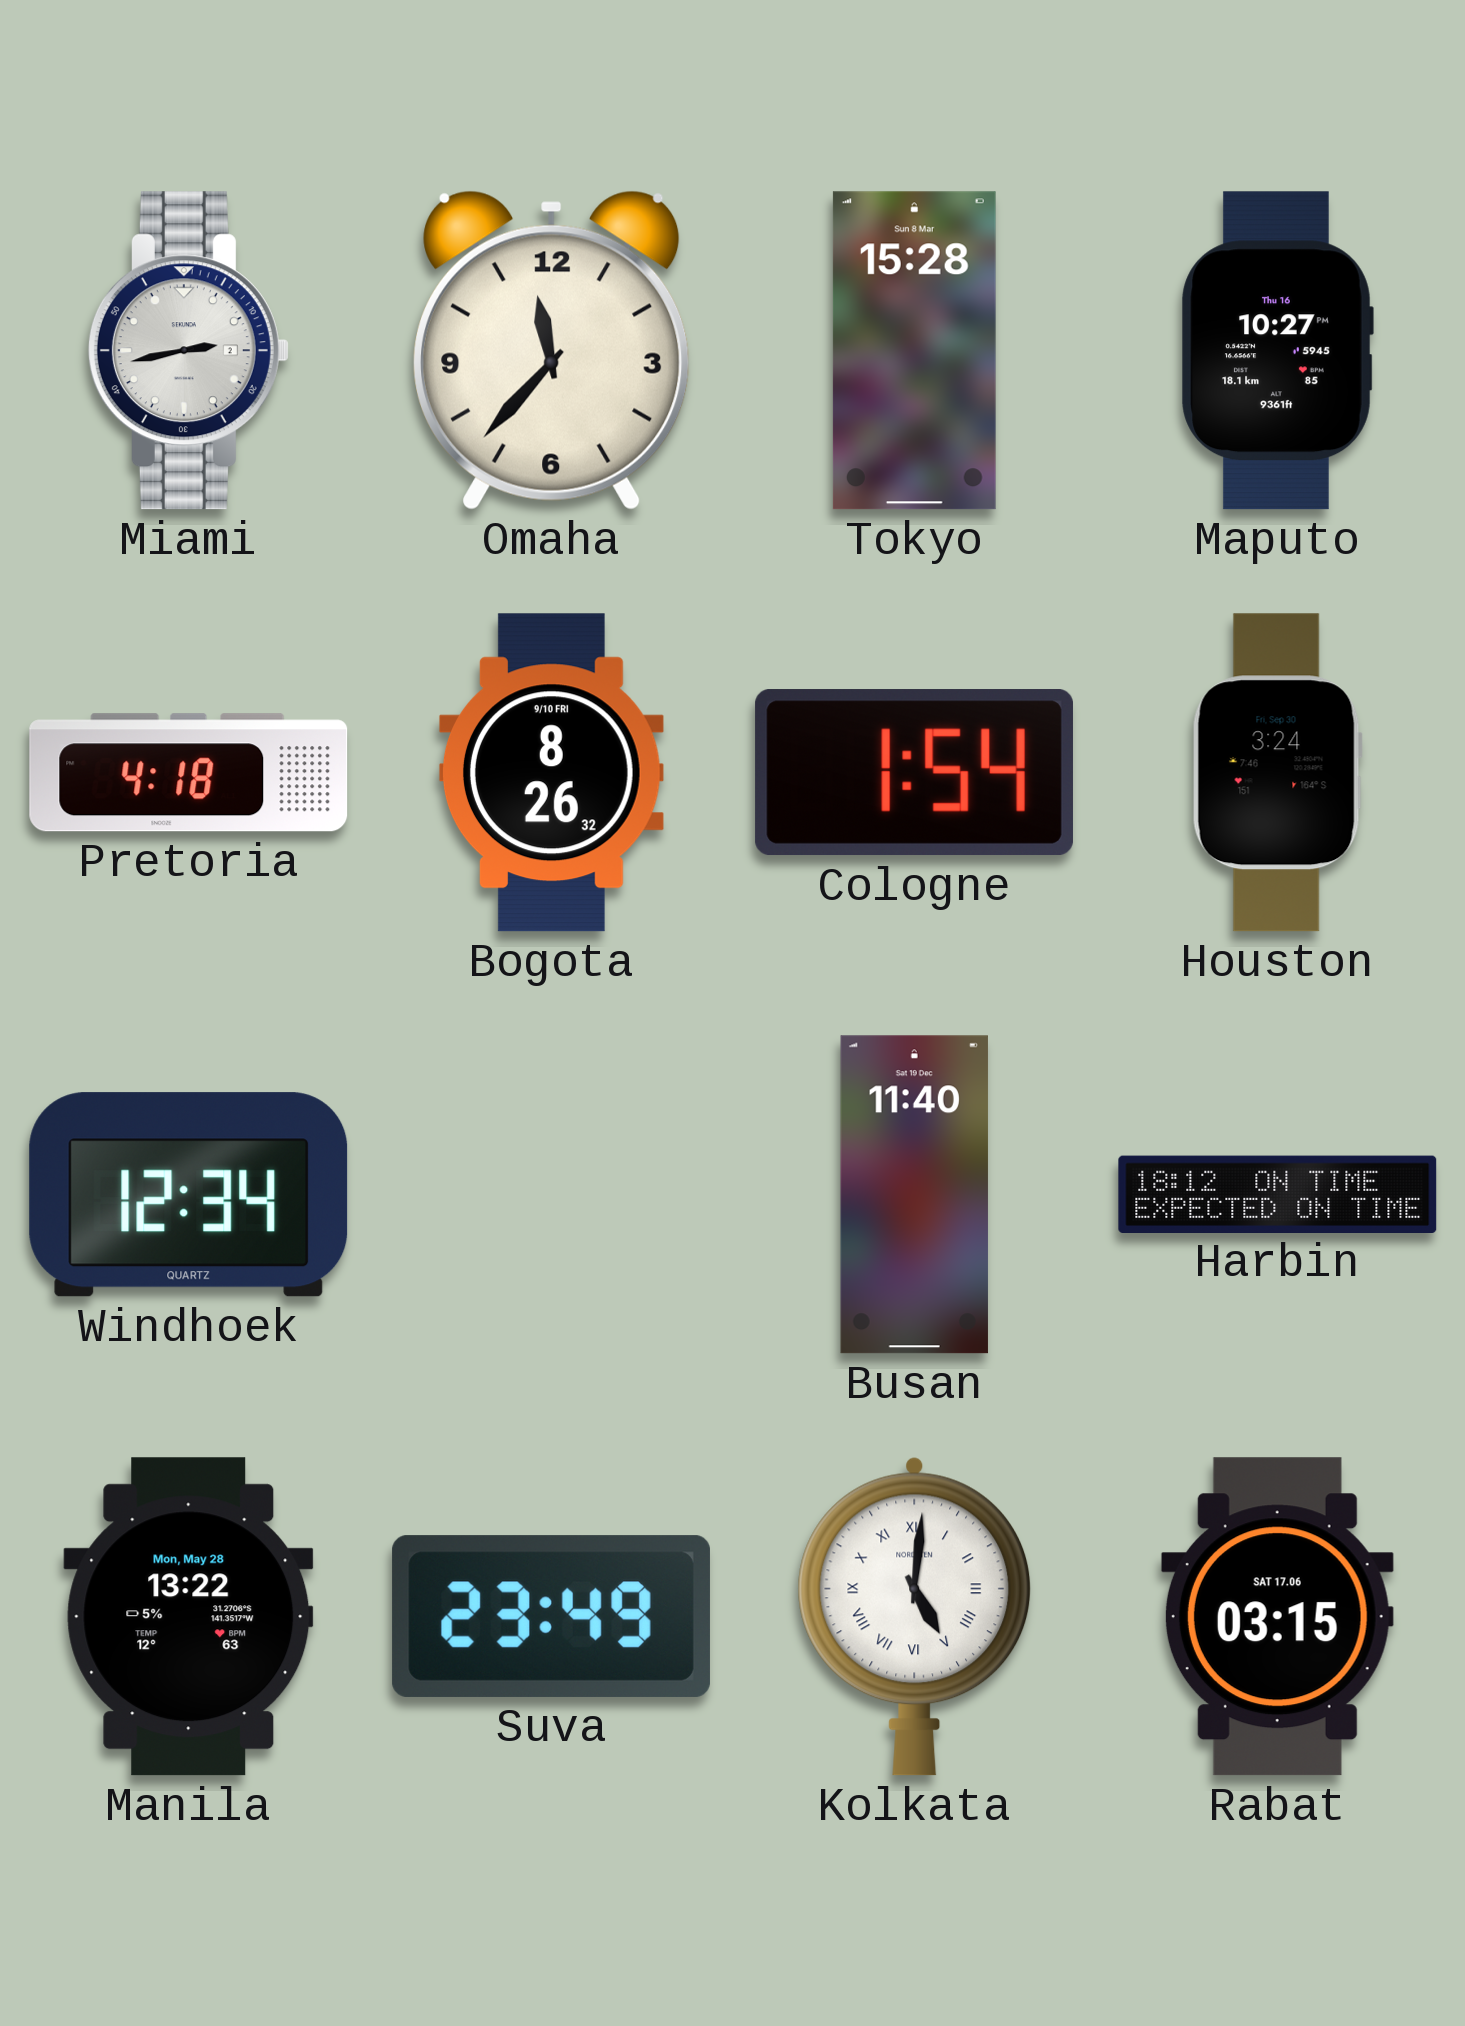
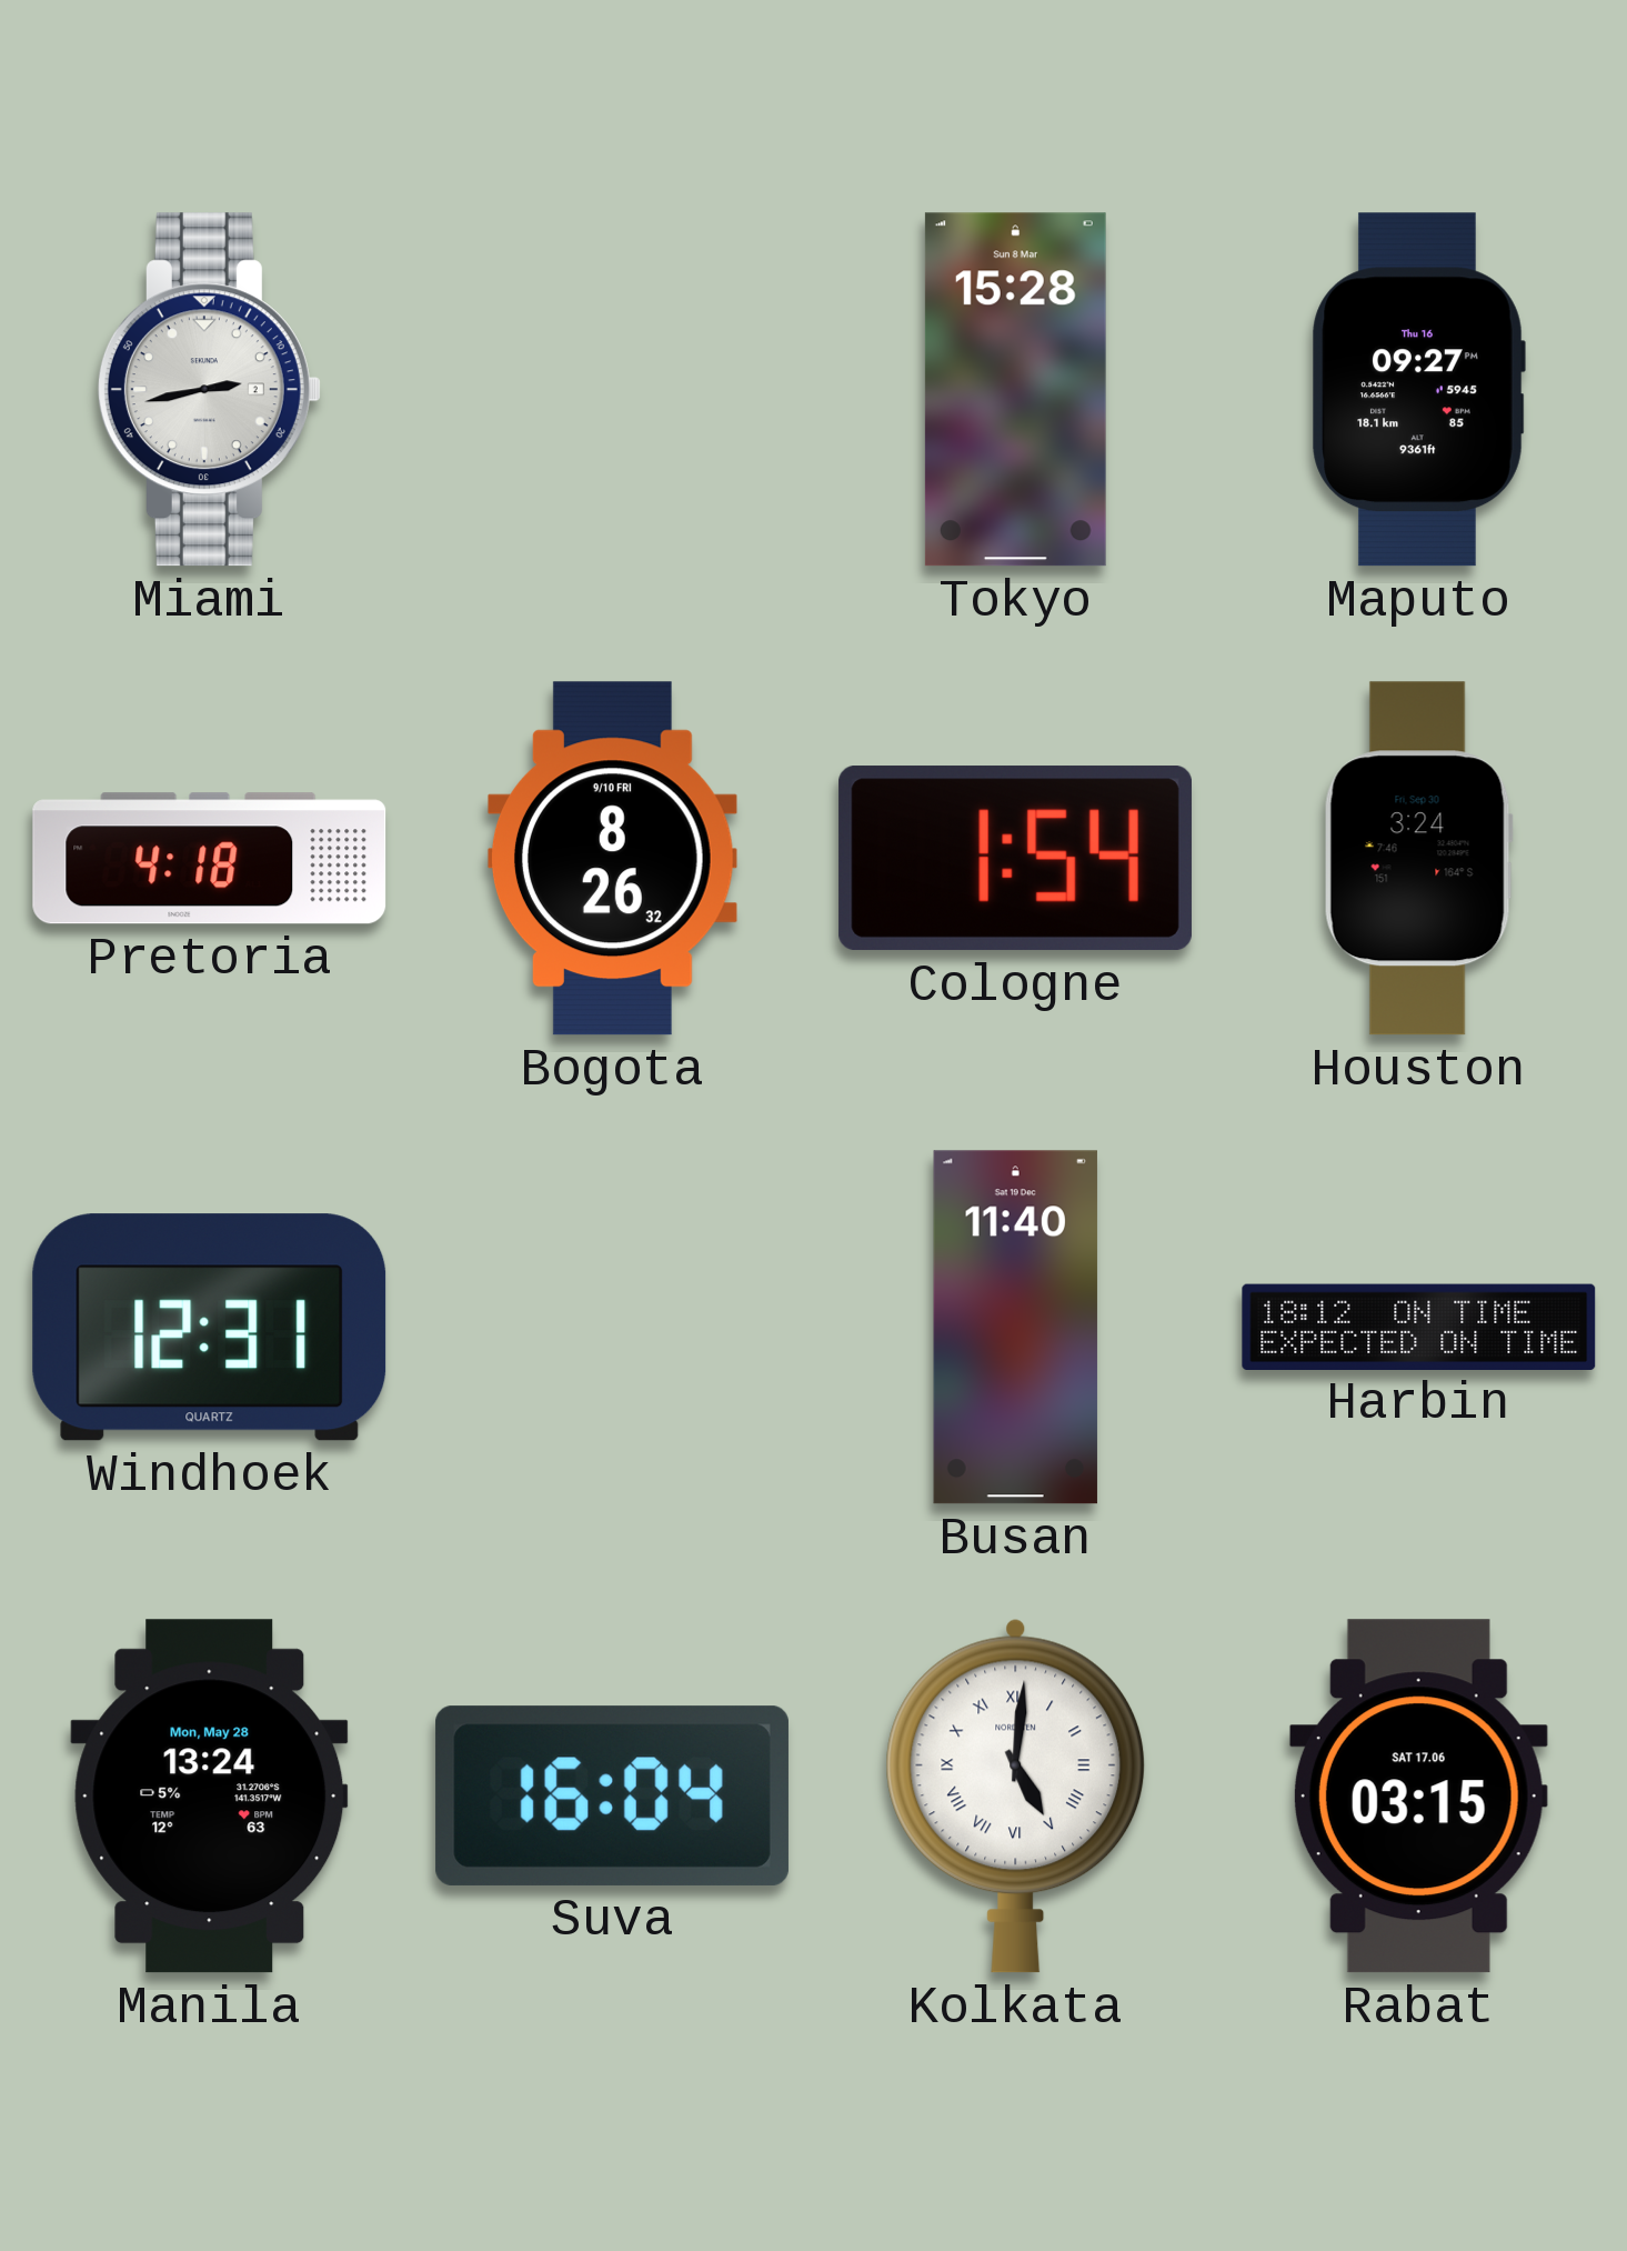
Omaha: 11:37 -> none (552, 350)
Maputo: 10:27 -> 09:27 (1418, 390)
Windhoek: 12:34 -> 12:31 (210, 1328)
Manila: 13:22 -> 13:24 (210, 1797)
Suva: 23:49 -> 16:04 (612, 1795)
